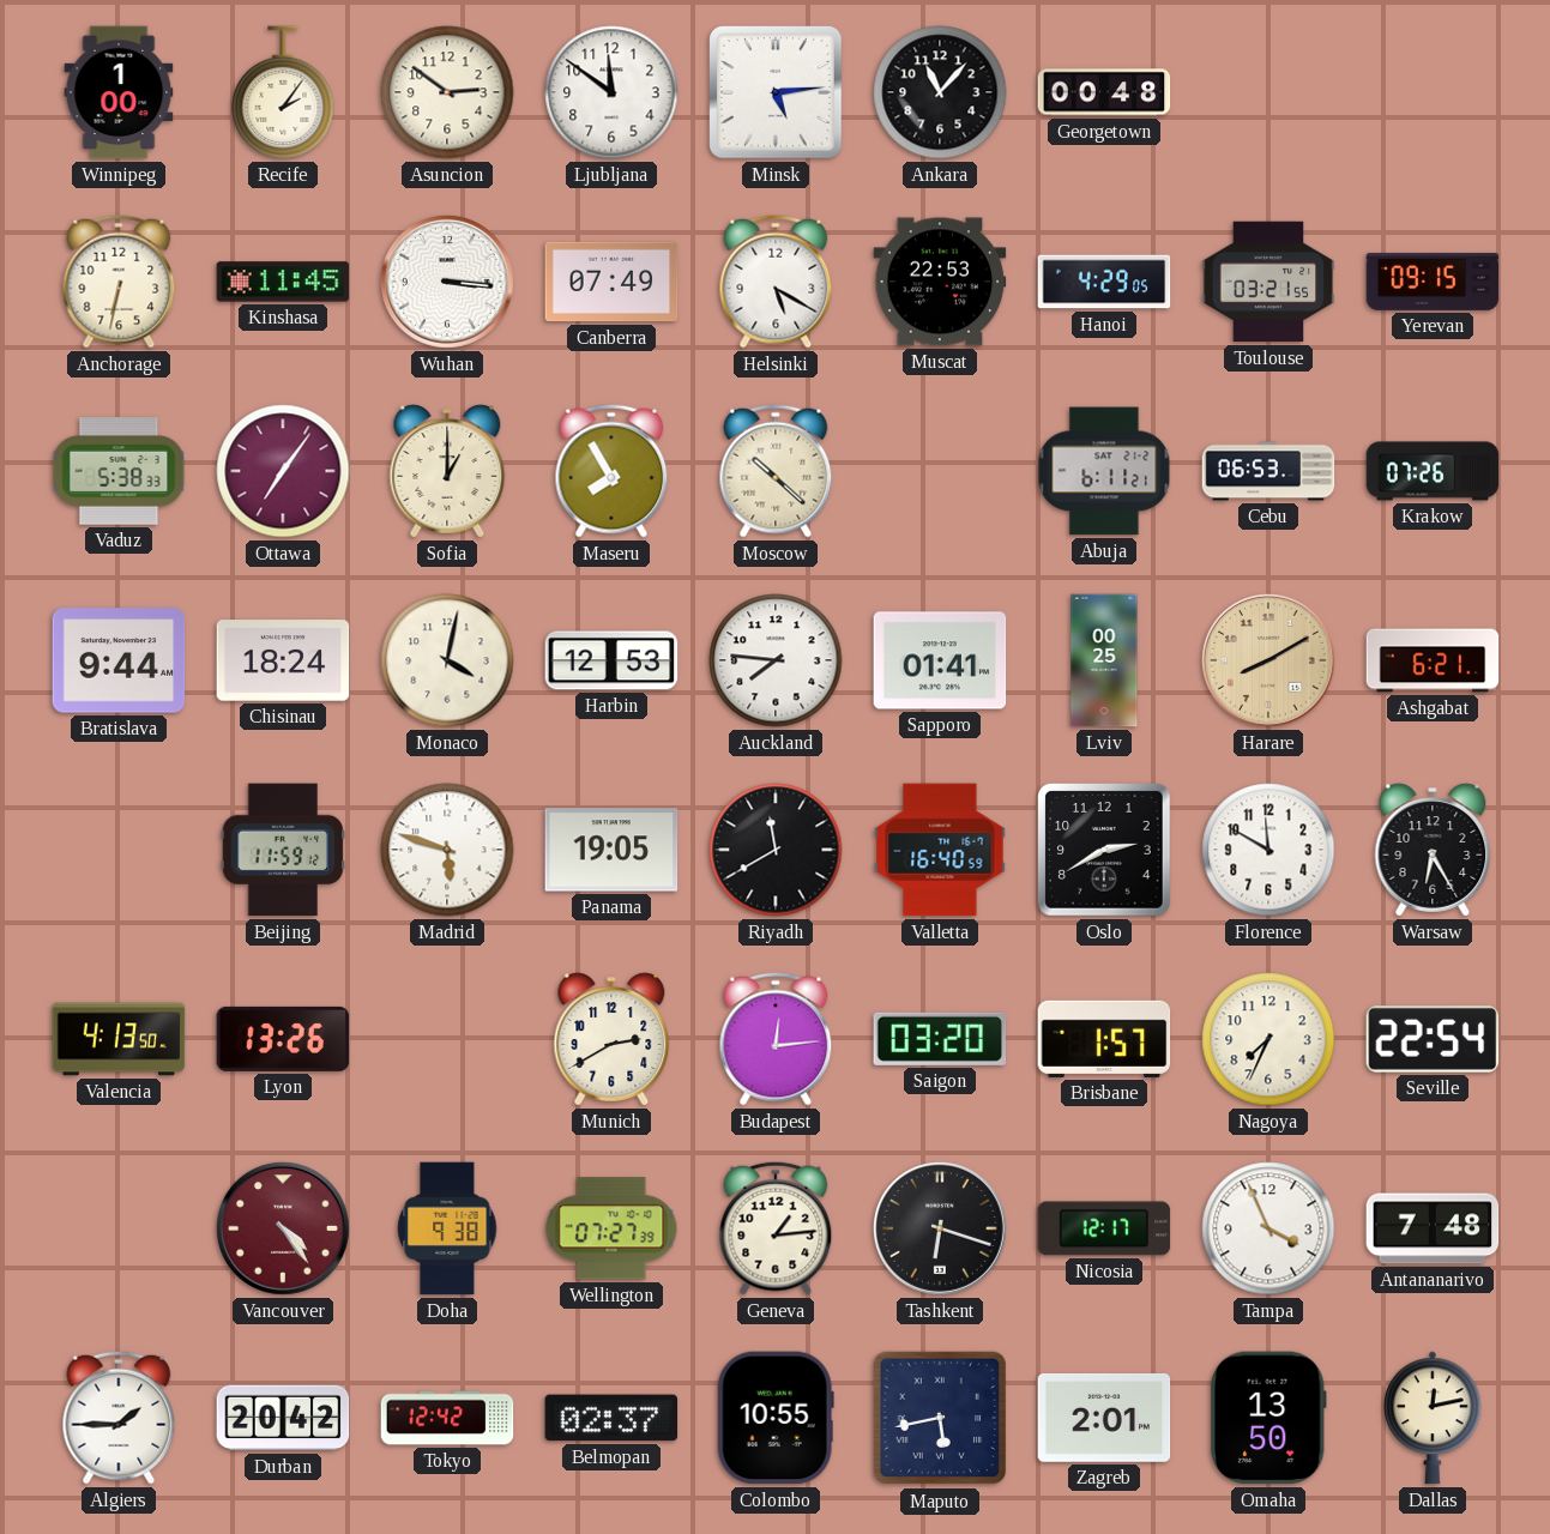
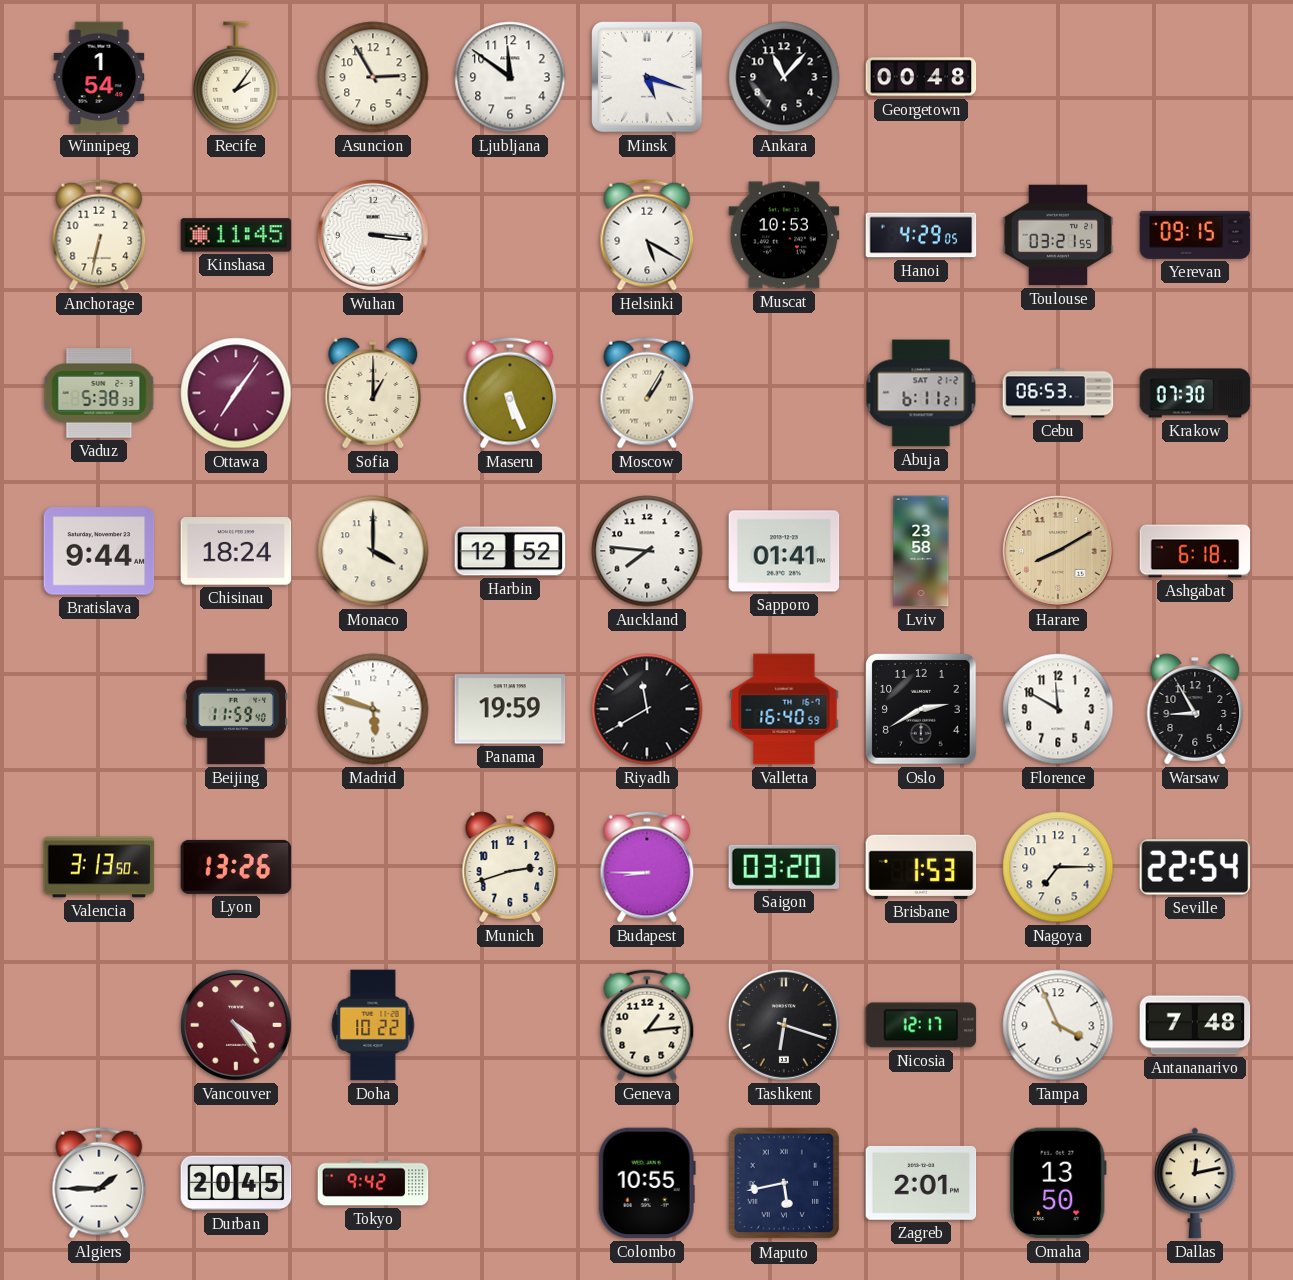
Winnipeg: 1:00 -> 1:54 (99, 77)
Asuncion: 2:51 -> 2:55 (373, 77)
Minsk: 5:14 -> 5:18 (648, 78)
Canberra: 07:49 -> none (611, 282)
Muscat: 22:53 -> 10:53 (784, 235)
Maseru: 7:55 -> 5:26 (510, 393)
Moscow: 10:22 -> 1:05 (647, 393)
Krakow: 07:26 -> 07:30 (1195, 393)
Monaco: 4:02 -> 4:00 (373, 551)
Harbin: 12:53 -> 12:52 (510, 551)
Lviv: 00:25 -> 23:58 (921, 551)
Ashgabat: 6:21 -> 6:18 (1195, 551)
Beijing: 11:59:12 -> 11:59:40 (236, 709)
Panama: 19:05 -> 19:59 (510, 709)
Warsaw: 6:25 -> 8:55 (1195, 709)
Valencia: 4:13 -> 3:13 (99, 867)
Munich: 2:40 -> 2:42 (510, 867)
Budapest: 12:14 -> 8:45 (647, 867)
Brisbane: 1:57 -> 1:53 (921, 867)
Nagoya: 7:34 -> 7:15 (1058, 867)
Doha: 9:38 -> 10:22 (373, 1025)
Wellington: 07:27 -> none (611, 1228)
Durban: 20:42 -> 20:45 (236, 1183)
Tokyo: 12:42 -> 9:42 (373, 1183)
Belmopan: 02:37 -> none (611, 1418)
